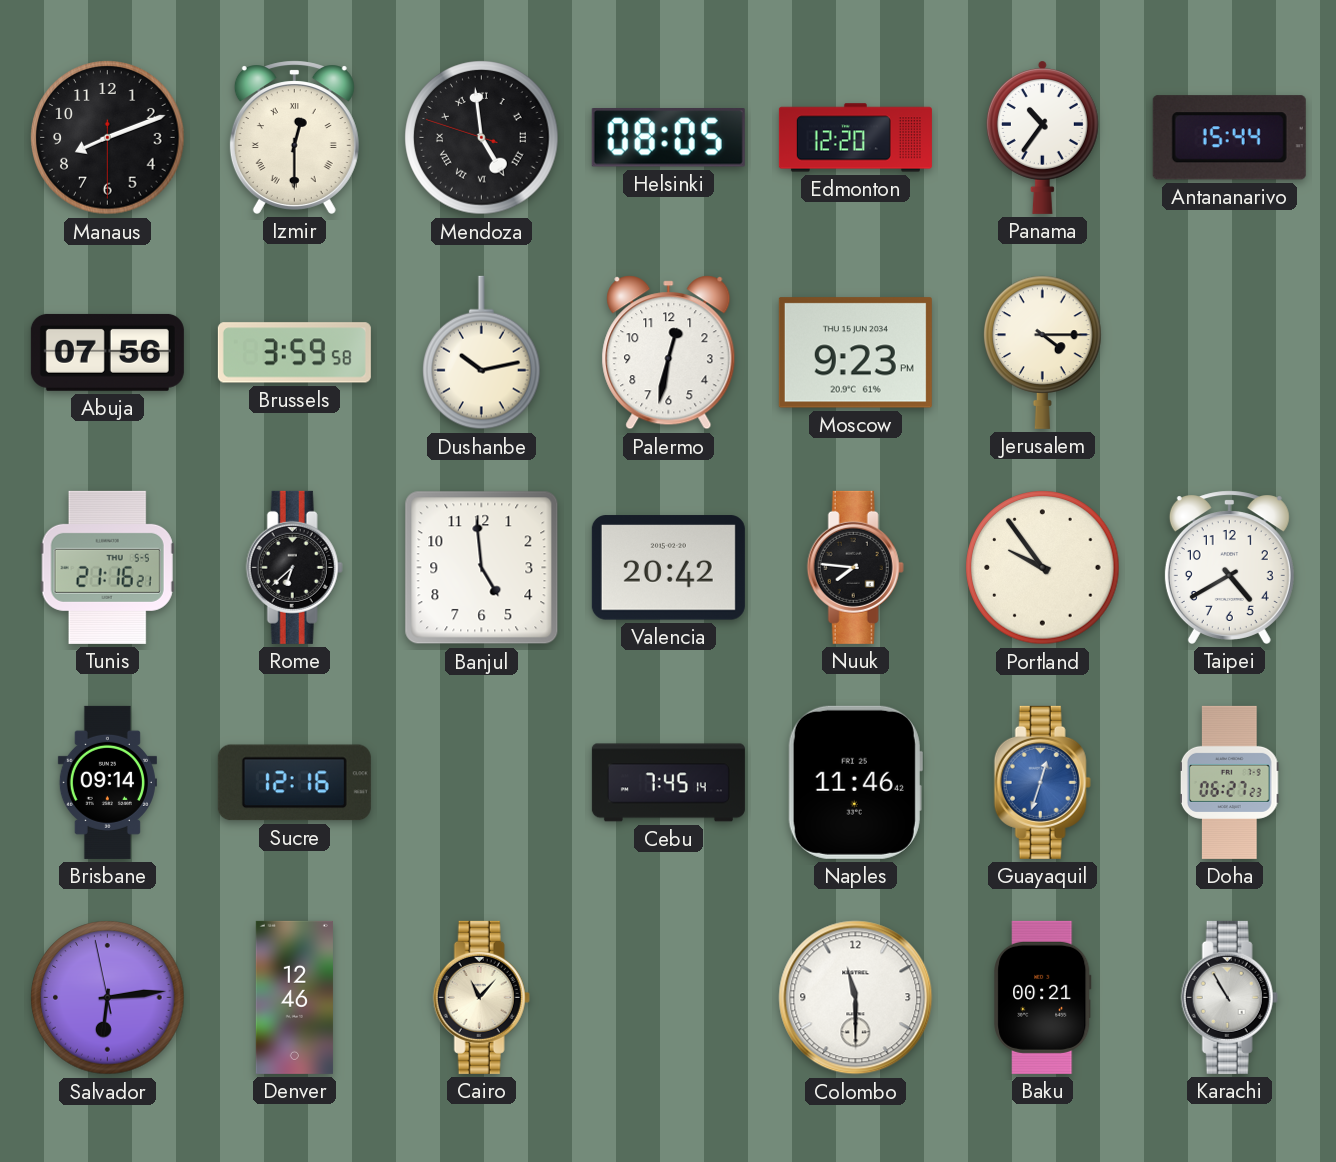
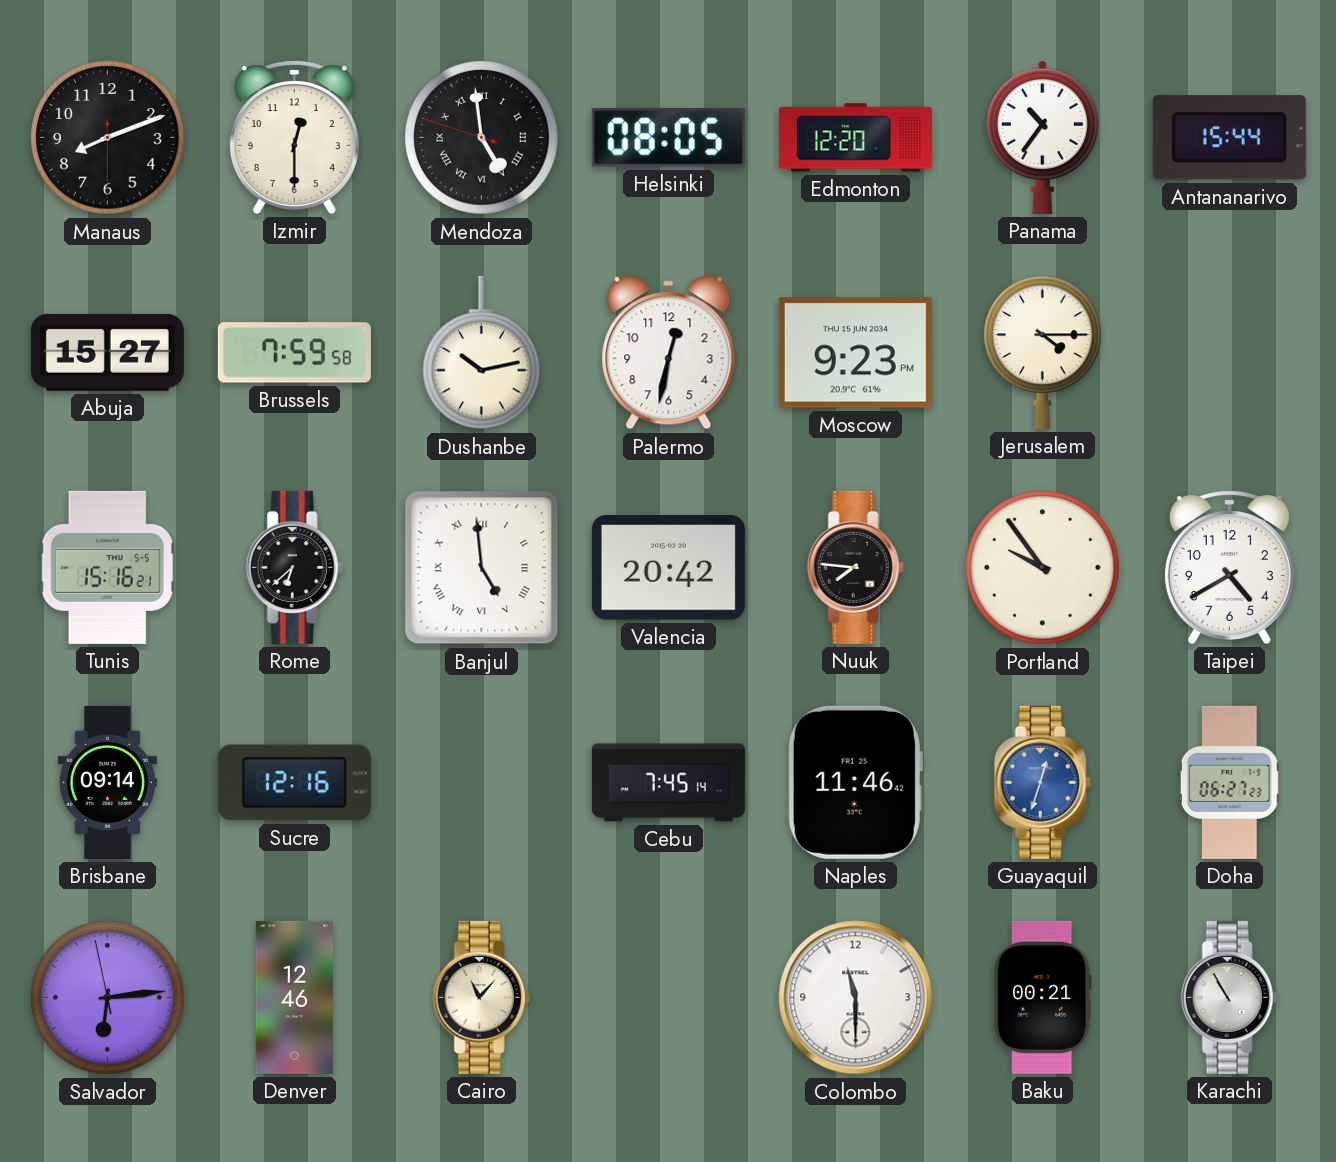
Izmir numerals: Roman -> Arabic (294, 137)
Abuja: 07:56 -> 15:27 (107, 352)
Brussels: 3:59 -> 7:59 (294, 353)
Tunis: 21:16 -> 15:16 (107, 567)
Banjul numerals: Arabic -> Roman (482, 568)
